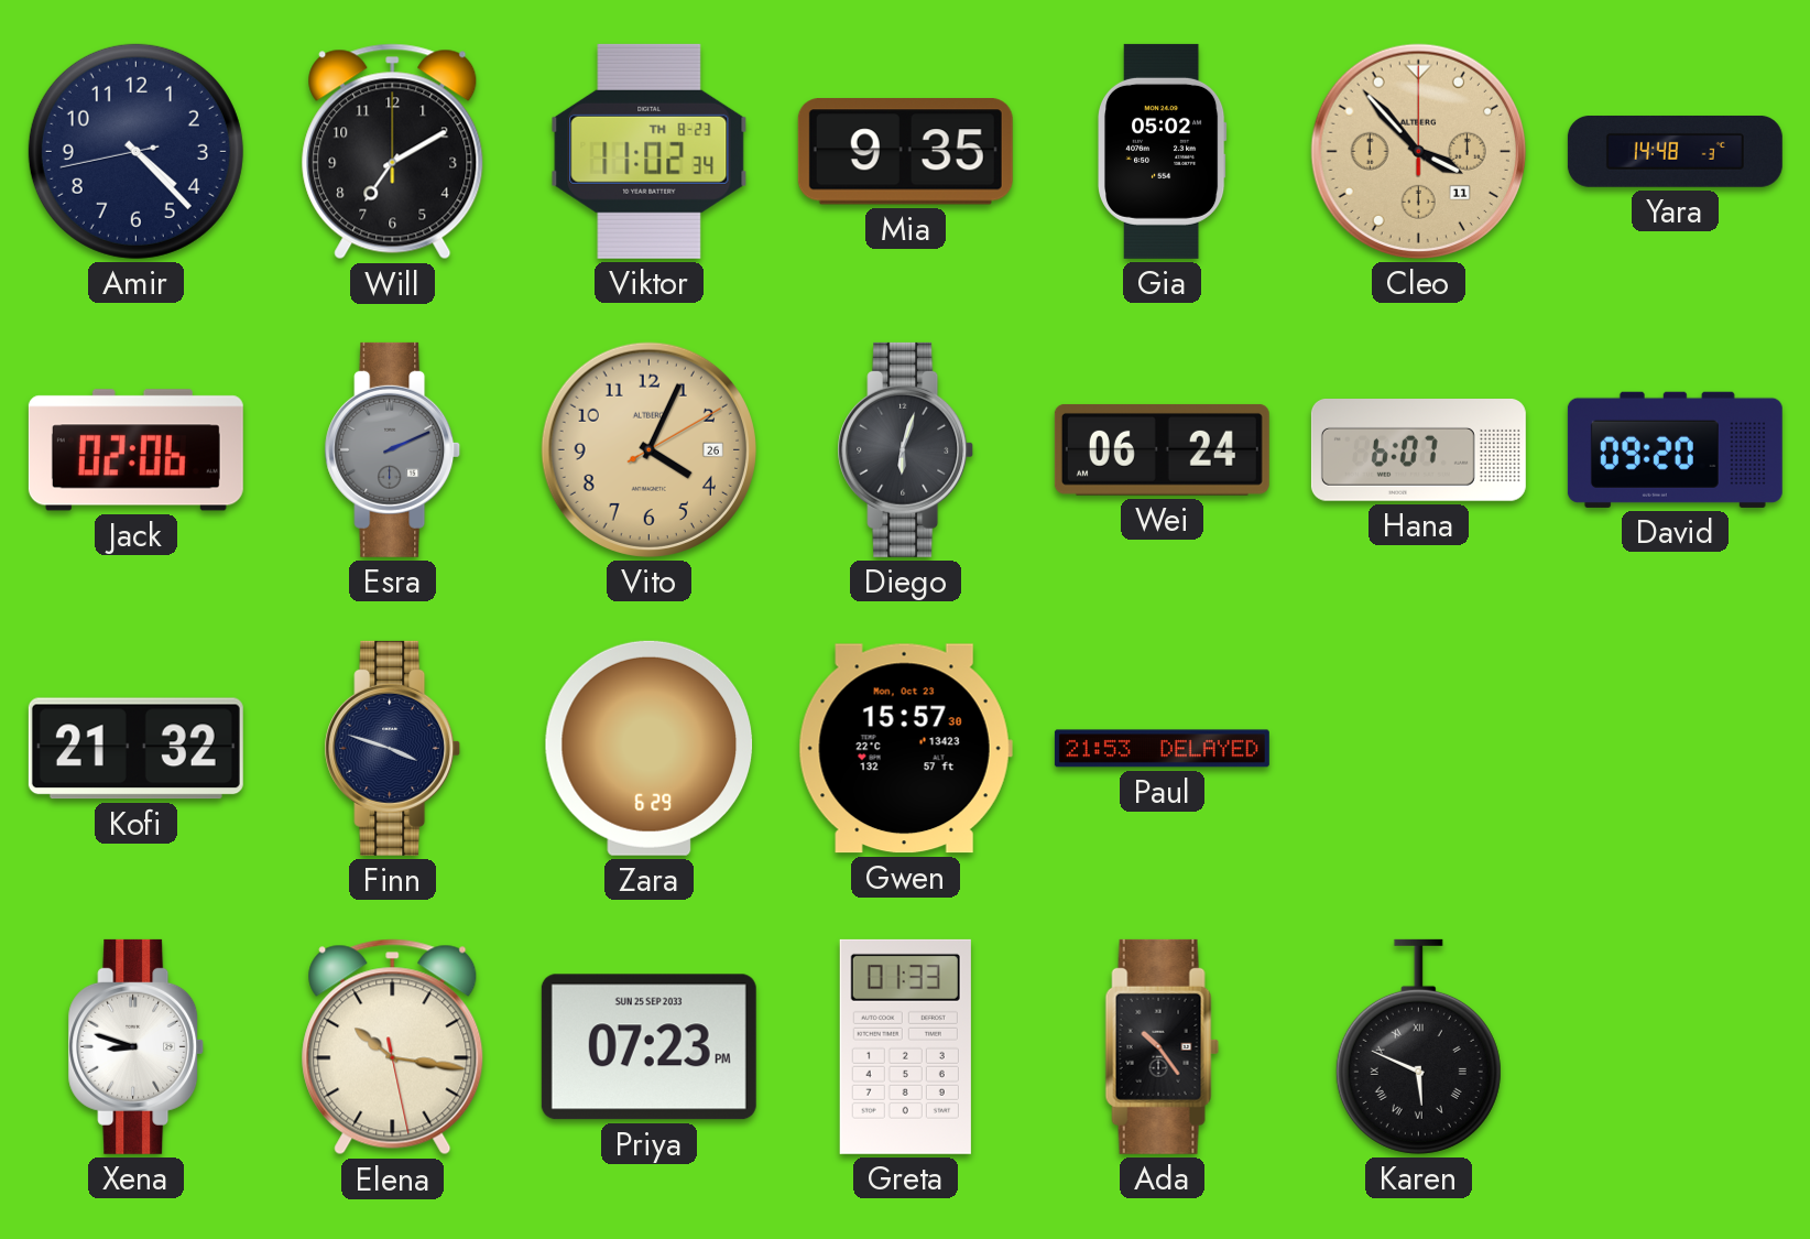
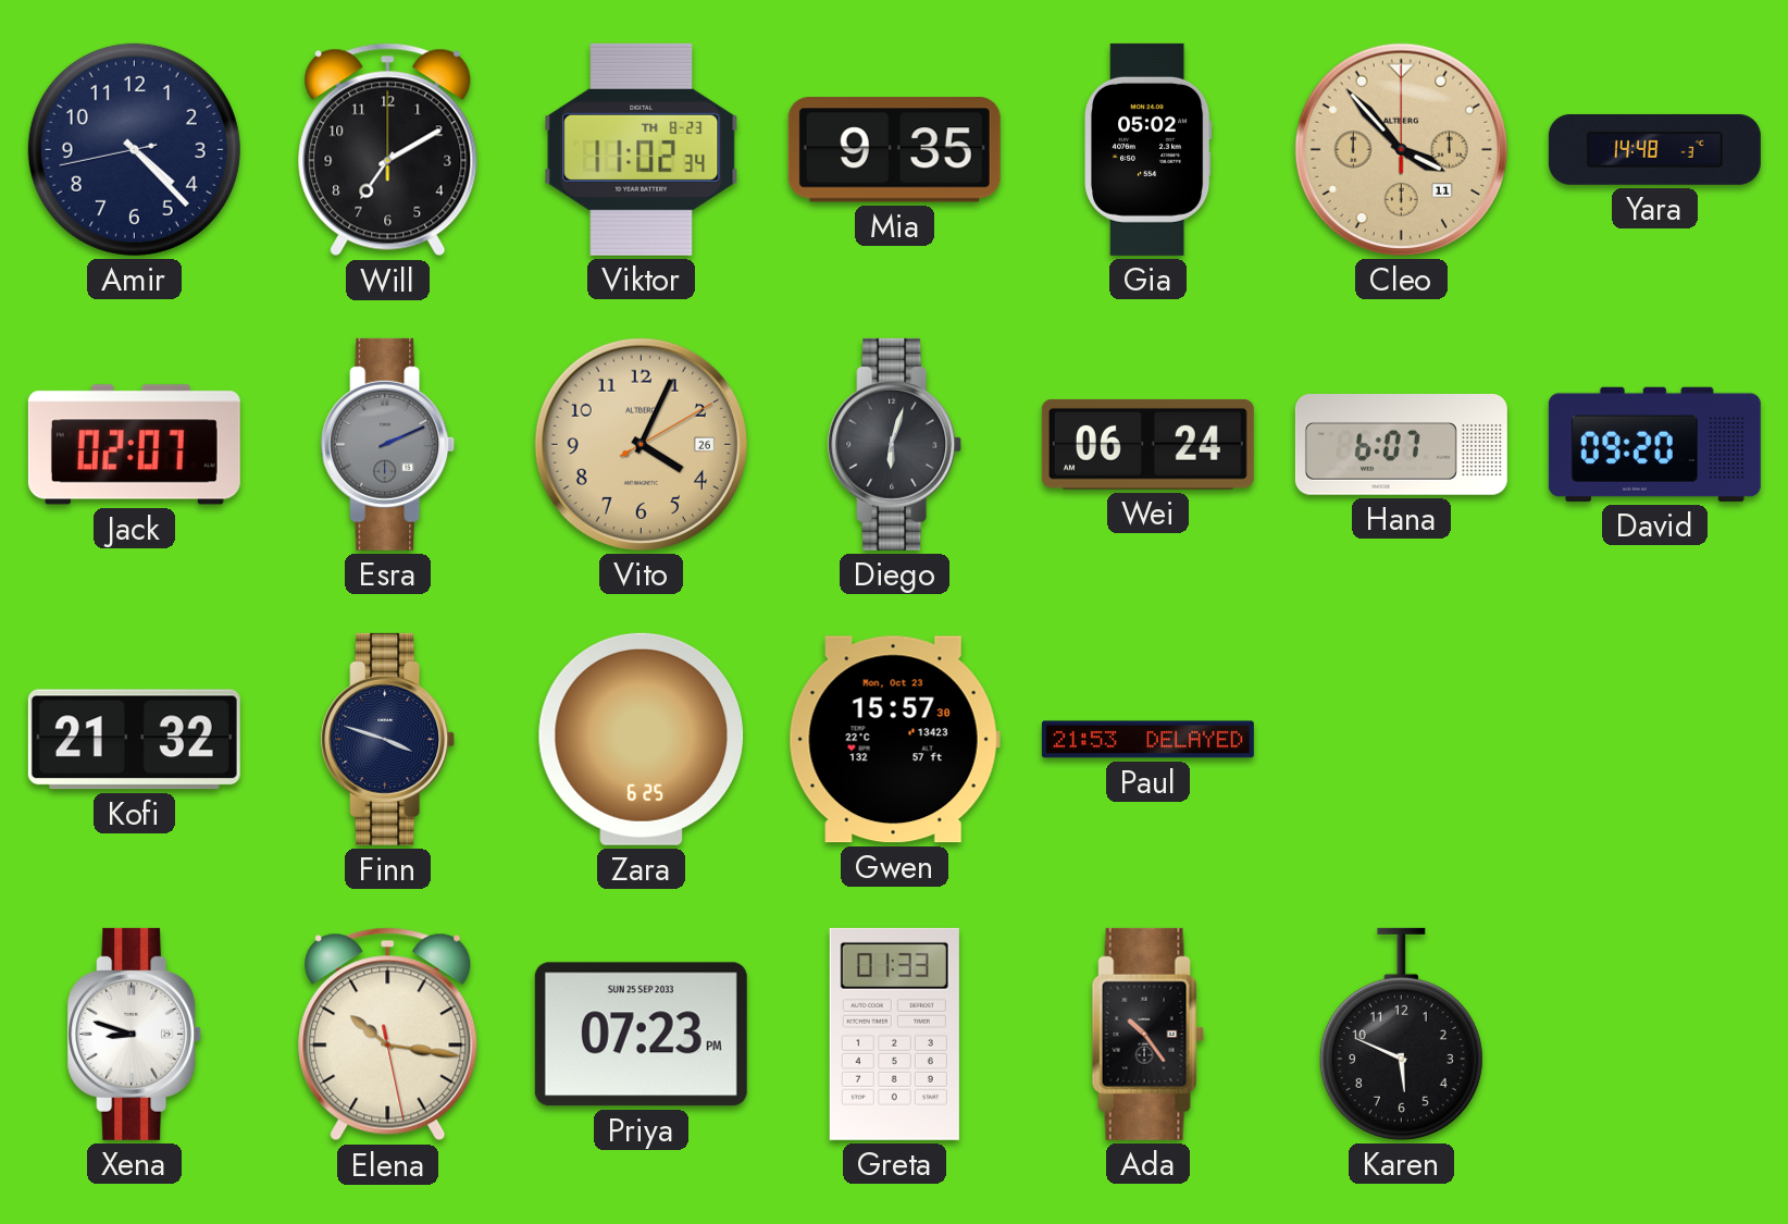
Jack: 02:06 -> 02:07 (134, 445)
Zara: 6:29 -> 6:25 (642, 739)
Karen numerals: Roman -> Arabic (1401, 1034)
